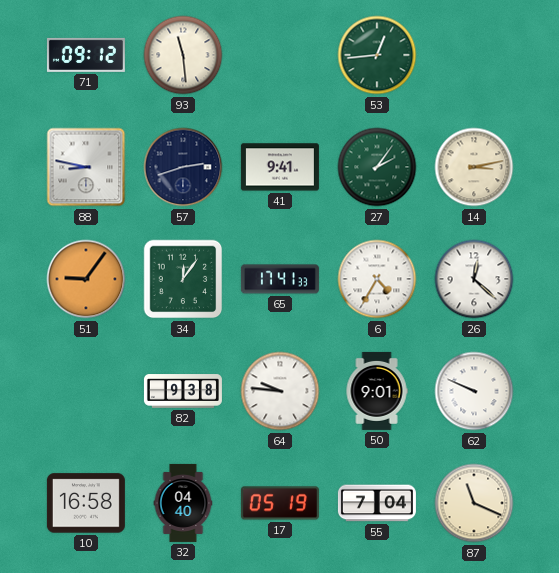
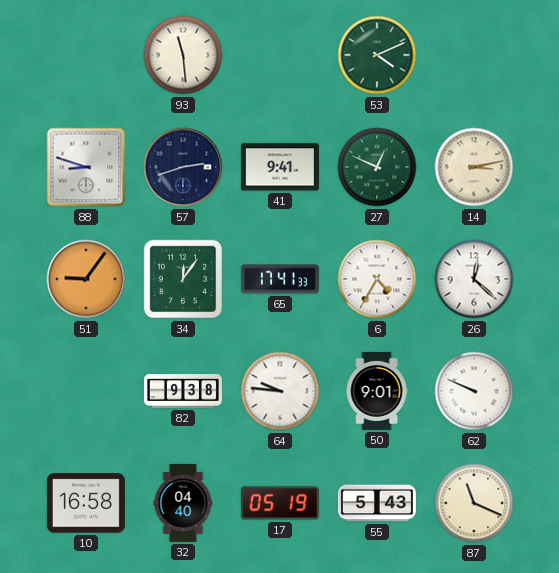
71: 09:12 -> none (86, 55)
53: 12:44 -> 4:11 (377, 55)
88: 8:47 -> 8:48 (86, 167)
27: 2:06 -> 12:49 (377, 167)
55: 7:04 -> 5:43 (377, 503)
